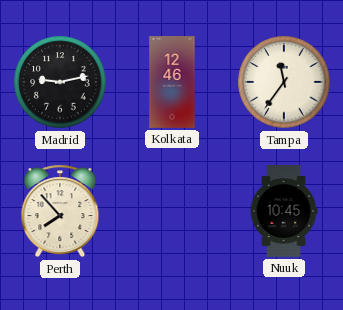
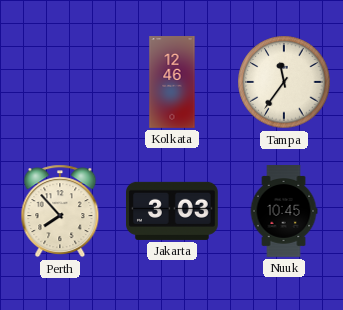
Madrid: 9:13 -> none (60, 82)
Jakarta: none -> 3:03 (173, 211)
